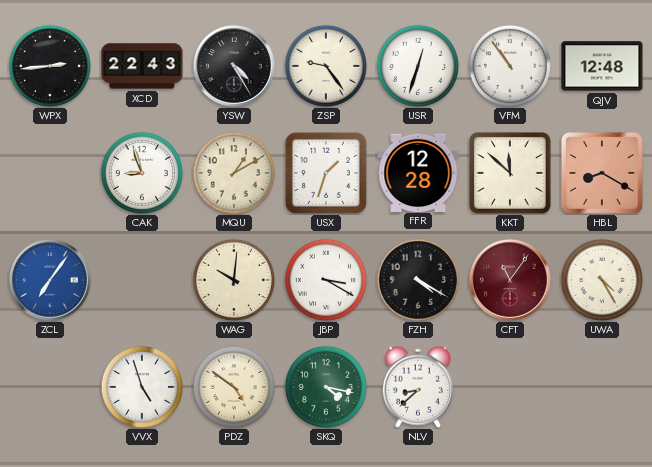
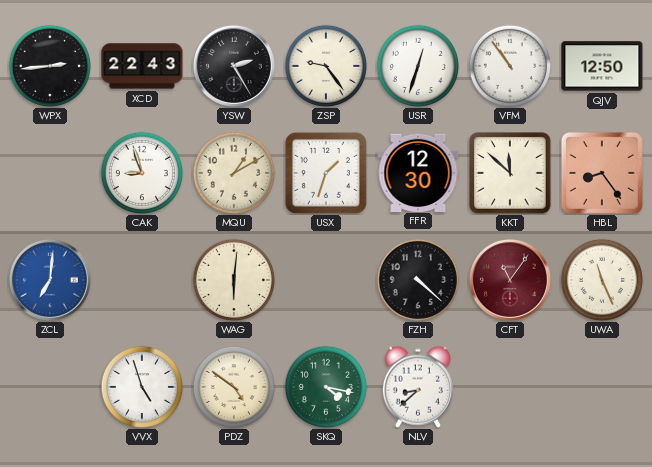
YSW: 4:25 -> 2:25 (234, 66)
QJV: 12:48 -> 12:50 (602, 66)
FFR: 12:28 -> 12:30 (418, 172)
HBL: 8:20 -> 8:24 (602, 173)
ZCL: 7:06 -> 7:01 (50, 280)
WAG: 10:01 -> 6:01 (234, 280)
JBP: 3:20 -> none (326, 280)
FZH: 4:20 -> 4:22 (418, 280)
UWA: 4:25 -> 11:26 (602, 280)
